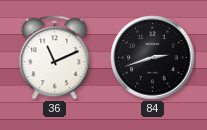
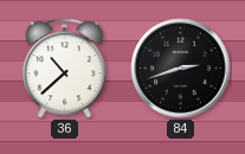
36: 11:11 -> 10:38 (65, 69)
